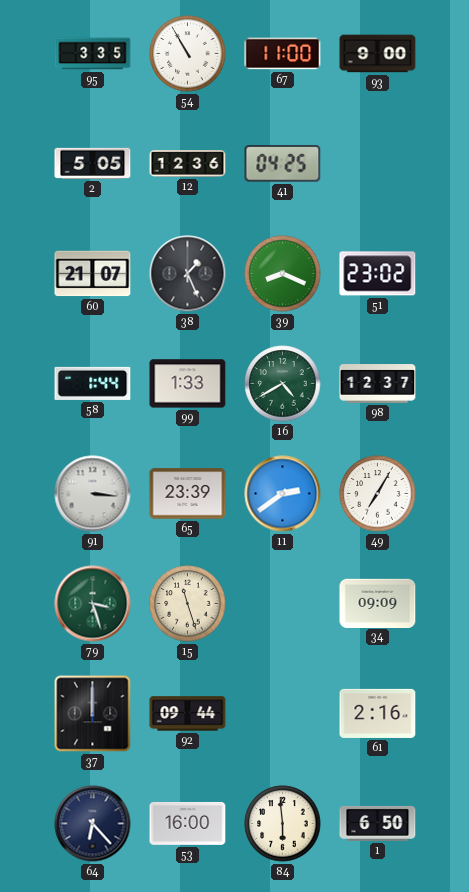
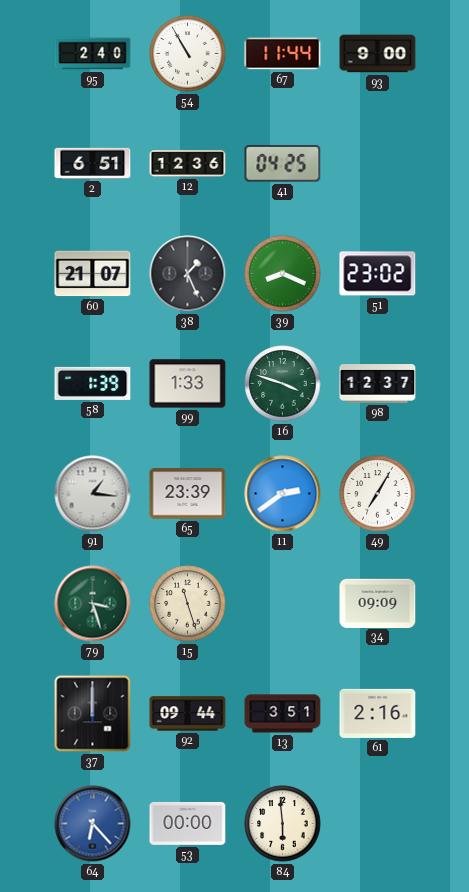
95: 3:35 -> 2:40 (93, 54)
67: 11:00 -> 11:44 (283, 54)
2: 5:05 -> 6:51 (93, 163)
58: 1:44 -> 1:39 (93, 383)
16: 4:40 -> 3:48 (283, 384)
91: 3:16 -> 1:16 (93, 494)
13: none -> 3:51 (283, 714)
64 dial: navy -> blue (93, 824)
53: 16:00 -> 00:00 (188, 823)
1: 6:50 -> none (378, 823)
